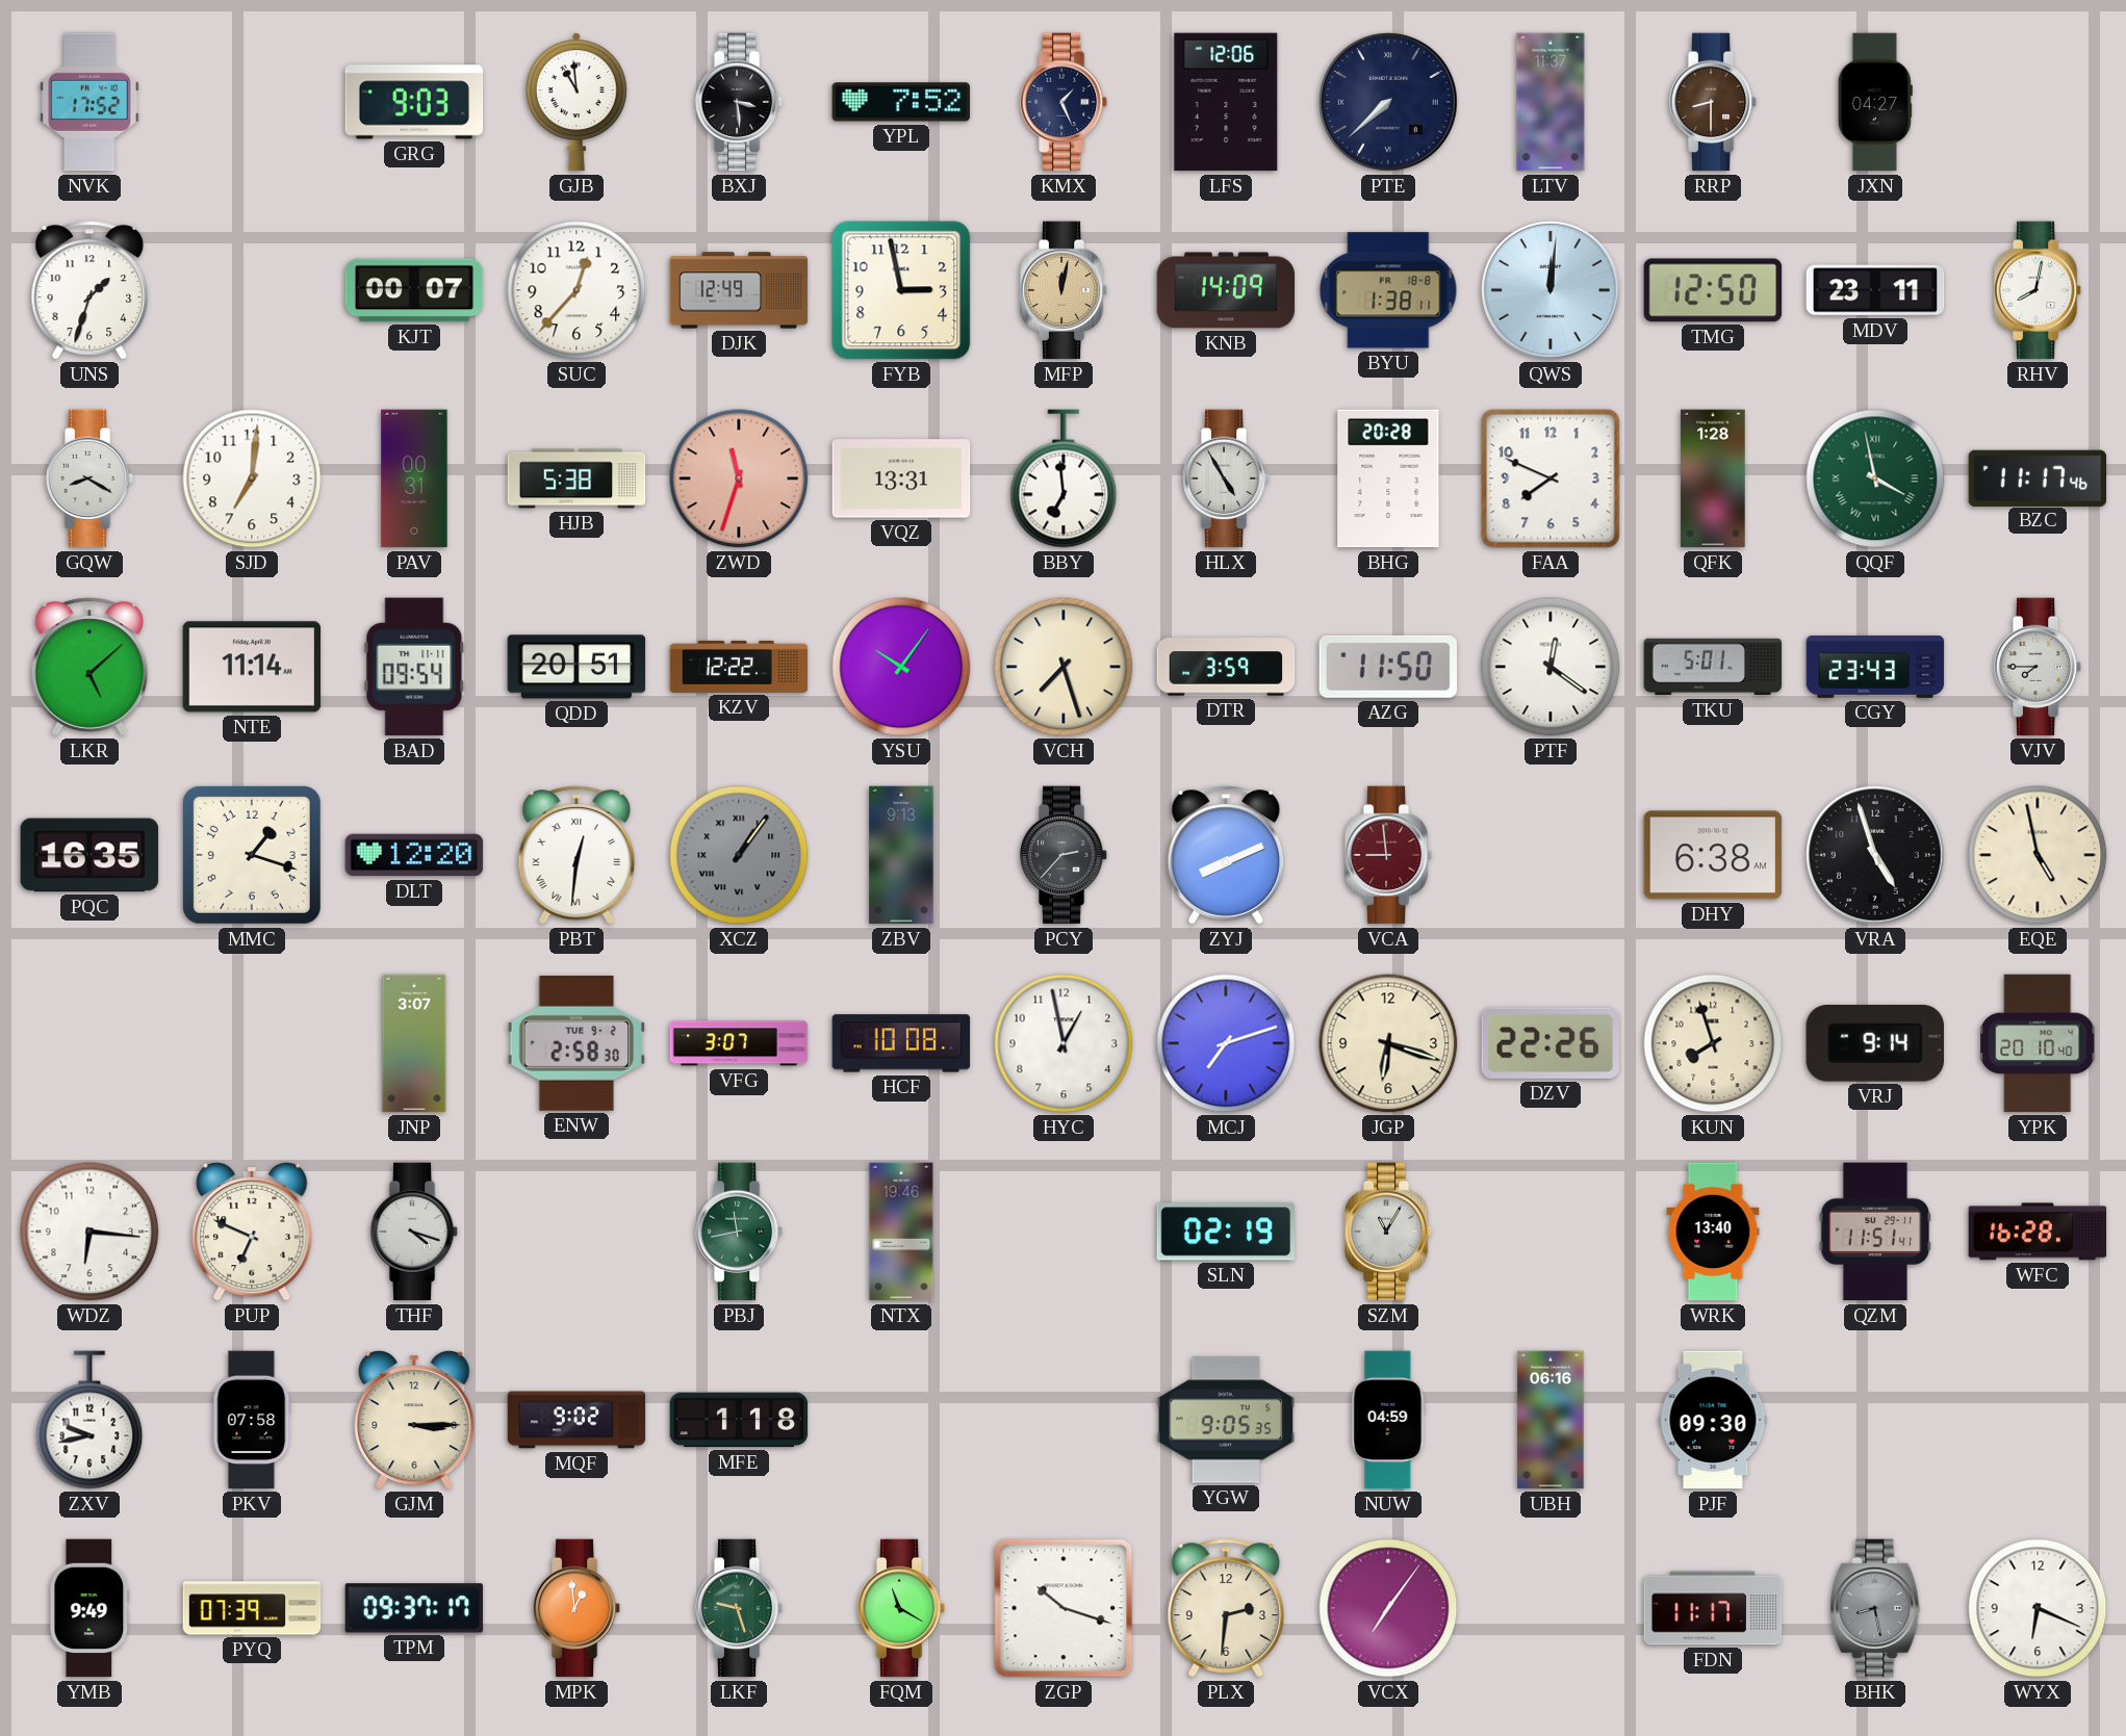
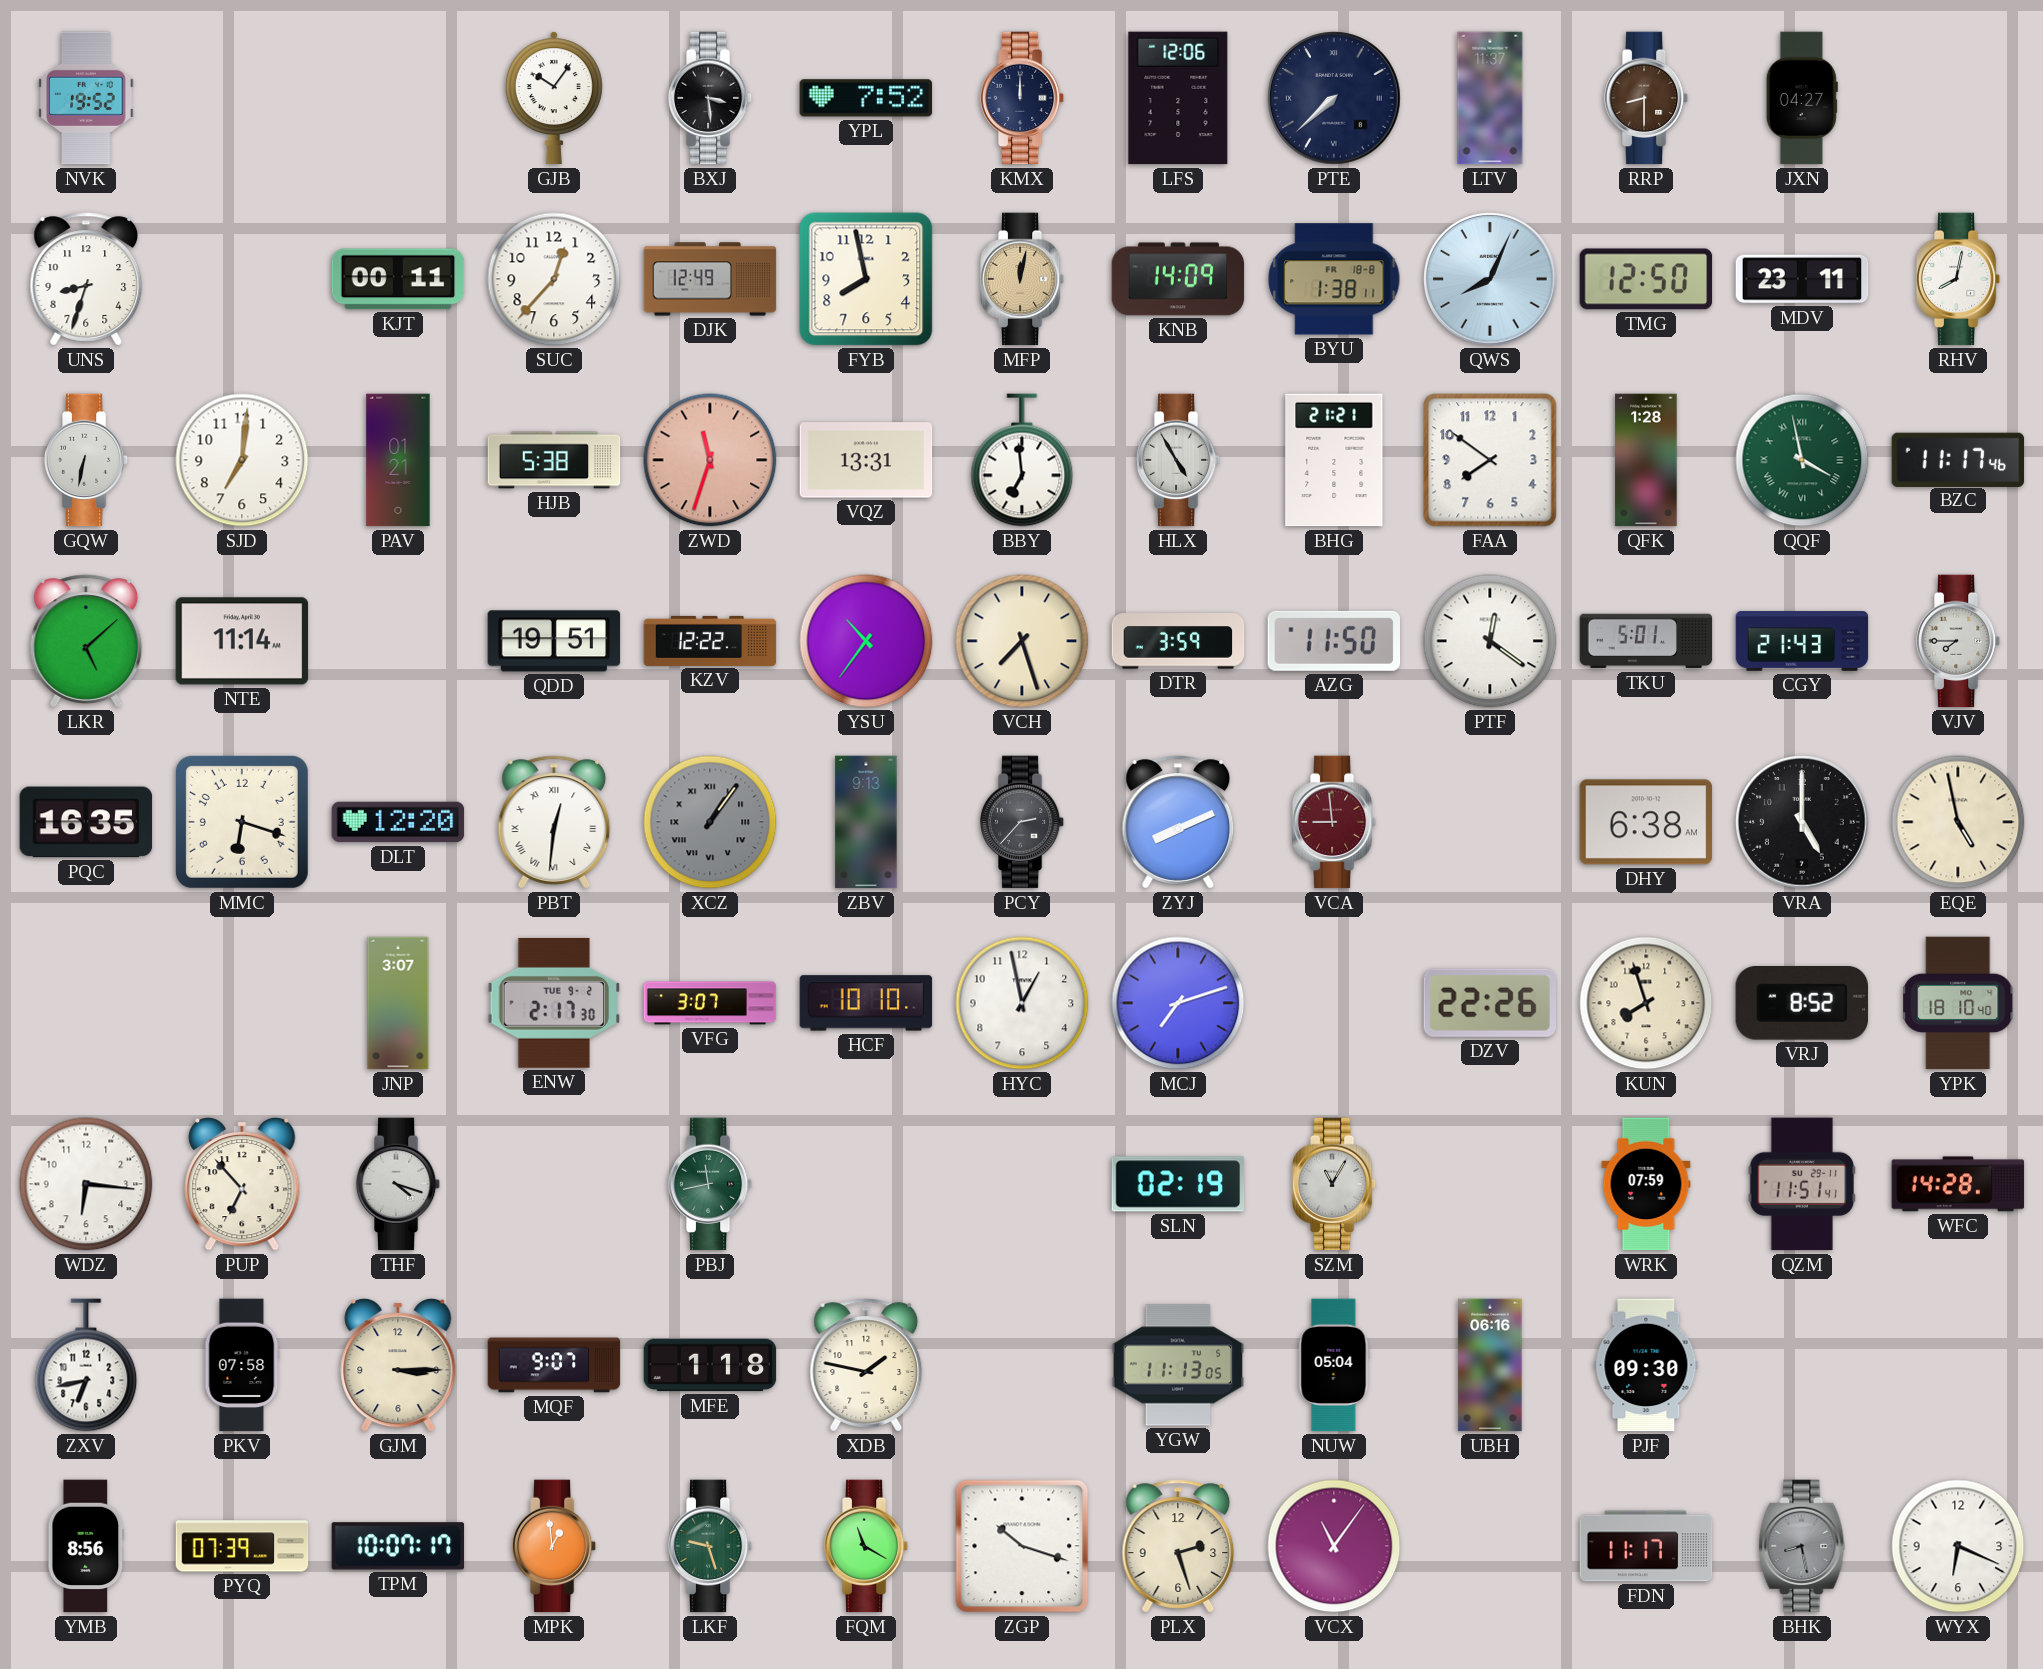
NVK: 17:52 -> 19:52 (86, 98)
GRG: 9:03 -> none (414, 102)
GJB: 10:59 -> 10:06 (554, 98)
KMX: 1:26 -> 12:00 (1022, 98)
UNS: 1:33 -> 8:33 (86, 279)
KJT: 00:07 -> 00:11 (398, 279)
FYB: 2:58 -> 7:58 (866, 279)
QWS: 12:01 -> 8:04 (1490, 279)
GQW: 8:20 -> 6:32 (86, 460)
PAV: 00:31 -> 01:21 (398, 460)
BHG: 20:28 -> 21:21 (1334, 460)
FAA: 7:49 -> 7:51 (1490, 460)
BAD: 09:54 -> none (414, 667)
QDD: 20:51 -> 19:51 (554, 641)
YSU: 10:06 -> 10:36 (866, 641)
CGY: 23:43 -> 21:43 (1802, 642)
MMC: 1:18 -> 6:18 (242, 822)
VRA: 4:57 -> 5:00 (1802, 822)
ENW: 2:58 -> 2:17 (554, 1003)
HCF: 10:08 -> 10:10 (866, 1003)
JGP: 6:18 -> none (1388, 1043)
VRJ: 9:14 -> 8:52 (1801, 1004)
YPK: 20:10 -> 18:10 (1958, 1003)
PUP: 6:49 -> 6:53 (242, 1184)
NTX: 19:46 -> none (901, 1232)
WRK: 13:40 -> 07:59 (1646, 1184)
WFC: 16:28 -> 14:28 (1958, 1184)
ZXV: 9:43 -> 6:43 (86, 1365)
MQF: 9:02 -> 9:07 (554, 1365)
XDB: none -> 1:47 (866, 1365)
YGW: 9:05 -> 11:13 (1178, 1365)
NUW: 04:59 -> 05:04 (1334, 1365)
YMB: 9:49 -> 8:56 (86, 1546)
TPM: 09:37 -> 10:07 (398, 1546)
PLX: 2:31 -> 2:27 (1178, 1546)
VCX: 7:06 -> 11:06 (1334, 1546)
